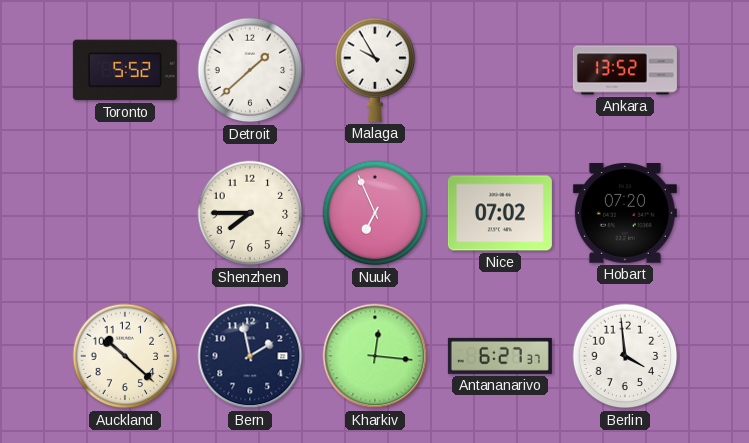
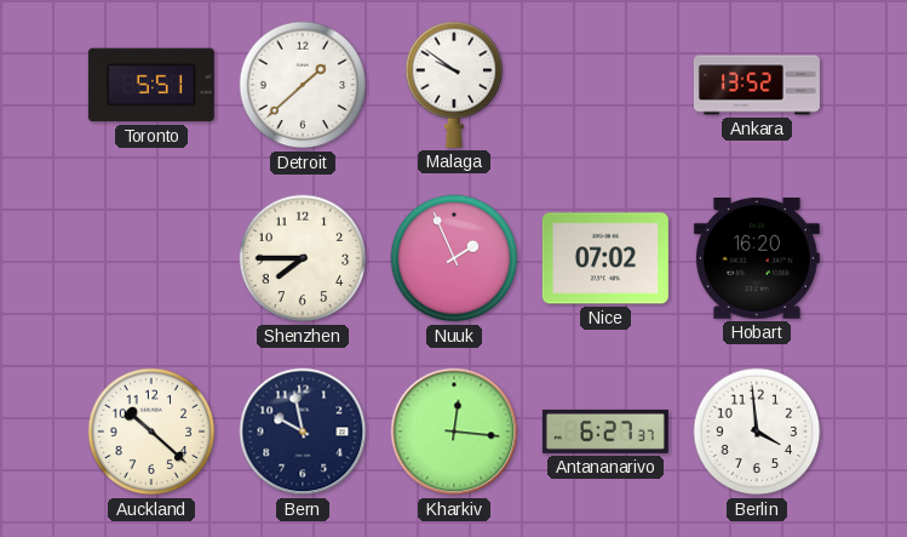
Toronto: 5:52 -> 5:51 (151, 85)
Malaga: 9:55 -> 9:51 (454, 85)
Nuuk: 6:56 -> 1:56 (454, 258)
Hobart: 07:20 -> 16:20 (757, 259)
Bern: 1:58 -> 9:58 (303, 432)
